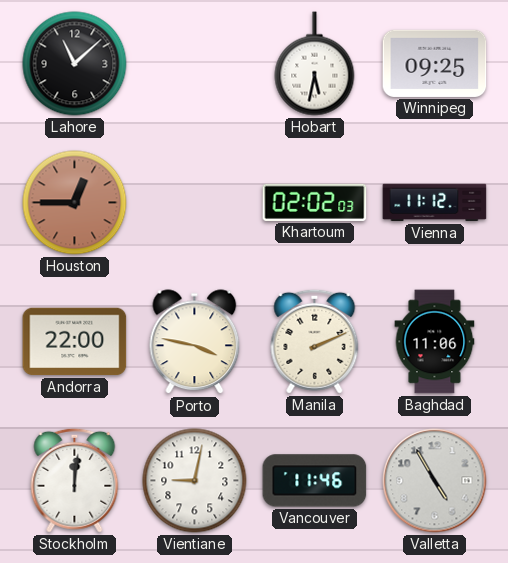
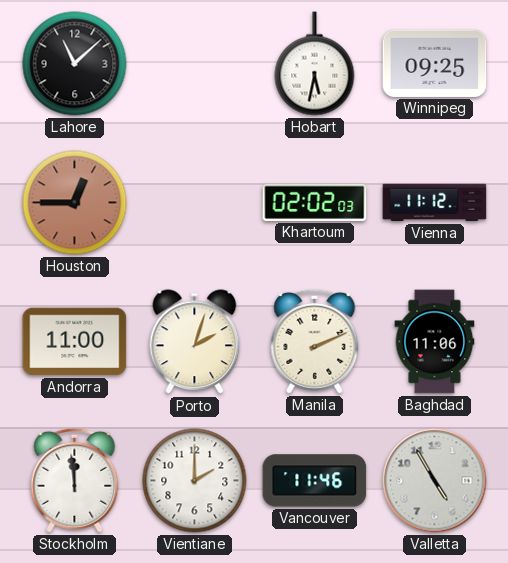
Andorra: 22:00 -> 11:00 (75, 342)
Porto: 3:47 -> 2:03 (195, 342)
Stockholm: 12:01 -> 11:59 (75, 480)
Vientiane: 9:02 -> 2:00 (195, 481)
